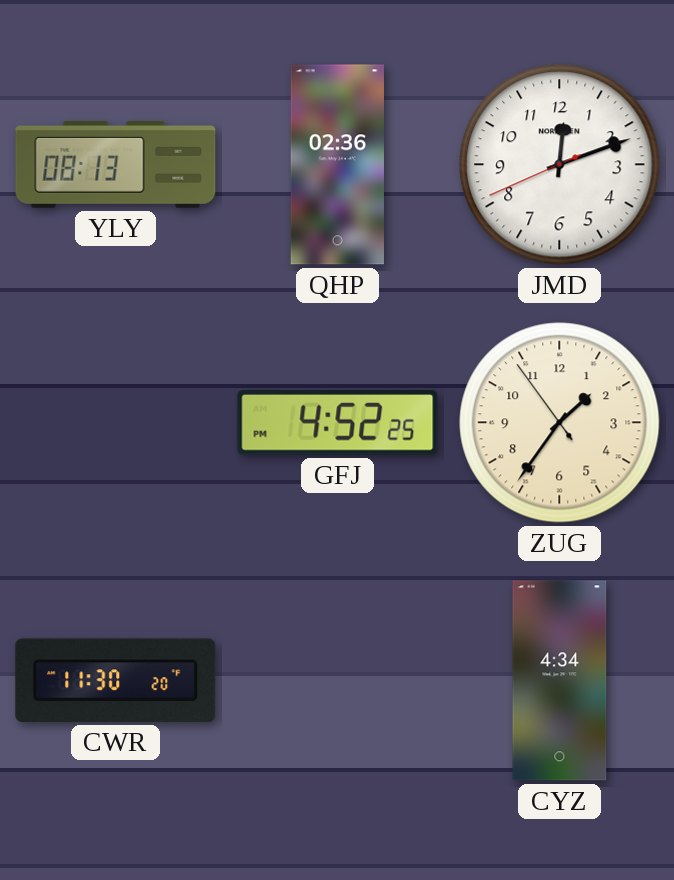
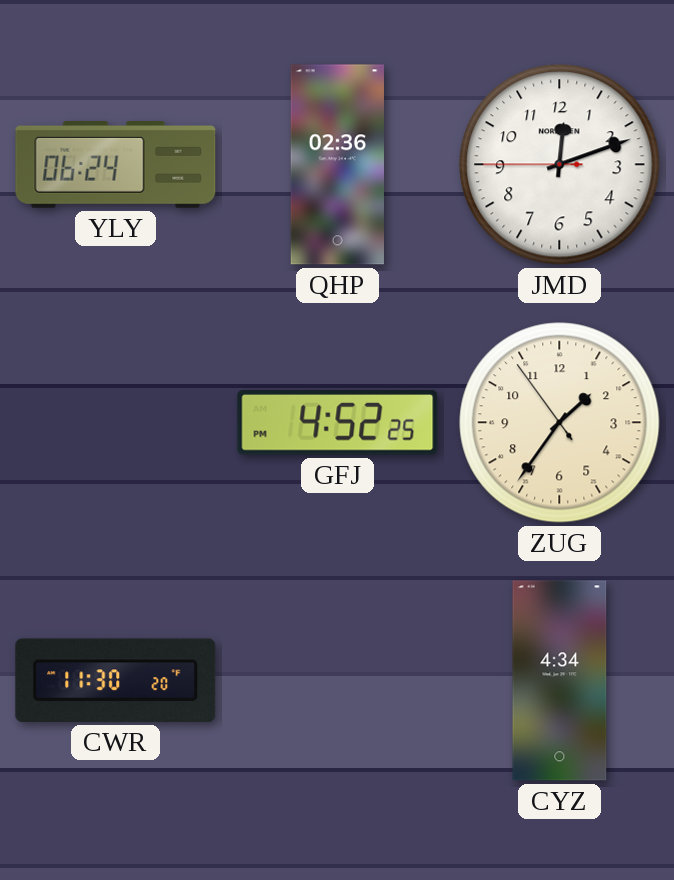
YLY: 08:13 -> 06:24 (116, 165)
JMD: 12:11:41 -> 12:11:45 (560, 165)
